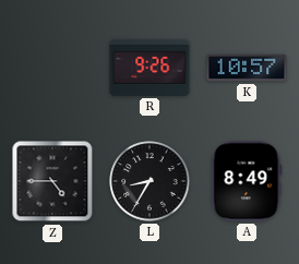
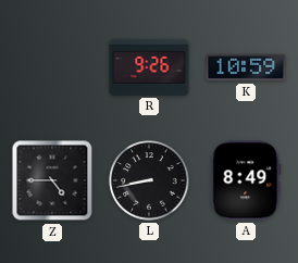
K: 10:57 -> 10:59 (246, 67)
L: 8:35 -> 8:43 (149, 180)
